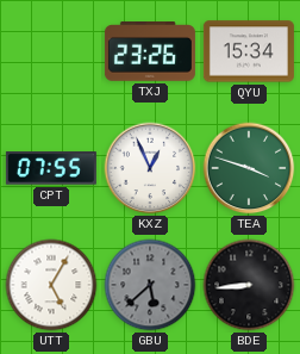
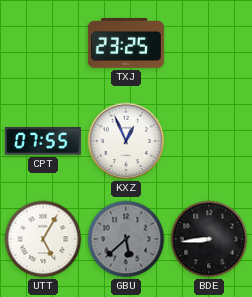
TXJ: 23:26 -> 23:25 (126, 44)
QYU: 15:34 -> none (249, 51)
TEA: 3:48 -> none (249, 168)
